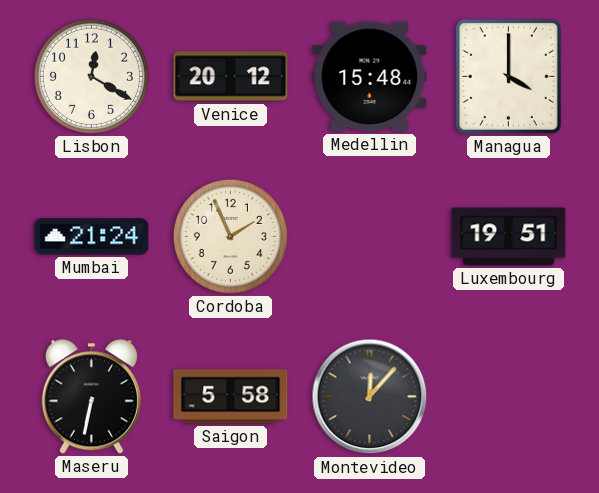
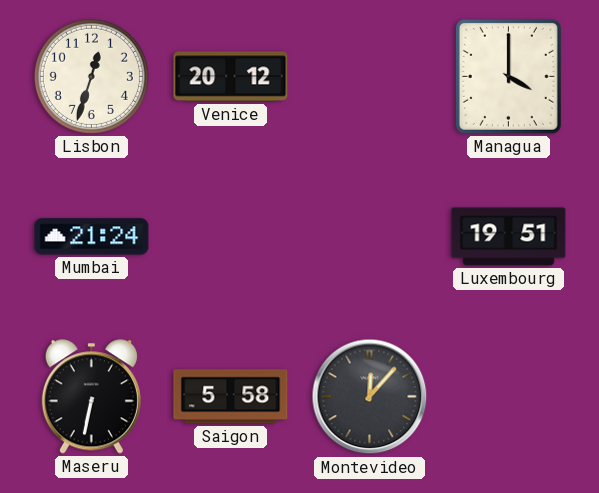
Lisbon: 12:20 -> 12:33 (91, 76)
Medellin: 15:48 -> none (370, 77)
Cordoba: 1:56 -> none (230, 236)
